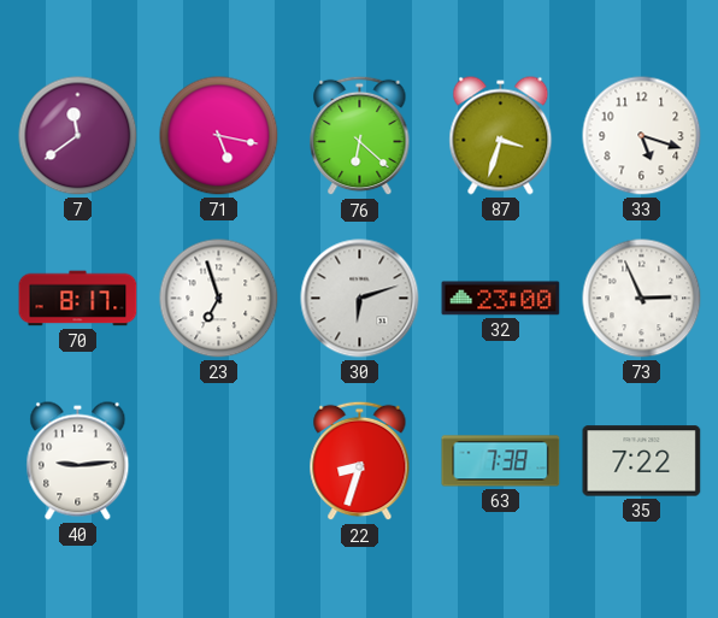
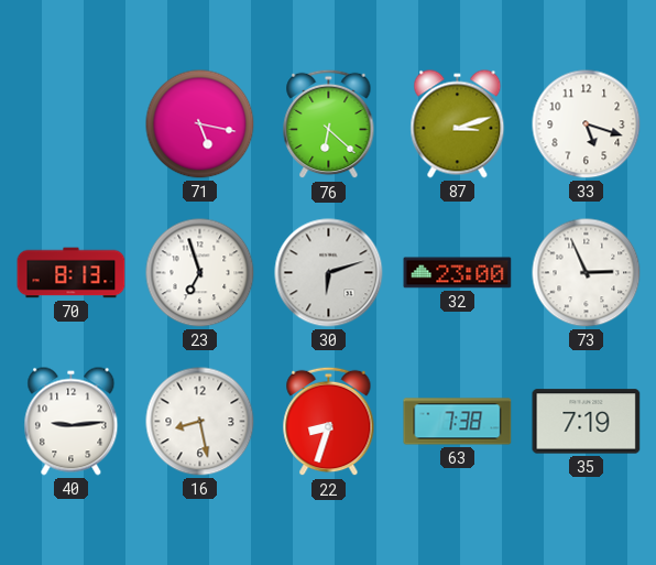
7: 11:39 -> none (78, 136)
87: 3:33 -> 3:12 (458, 124)
70: 8:17 -> 8:13 (72, 273)
16: none -> 8:28 (200, 422)
35: 7:22 -> 7:19 (587, 422)
